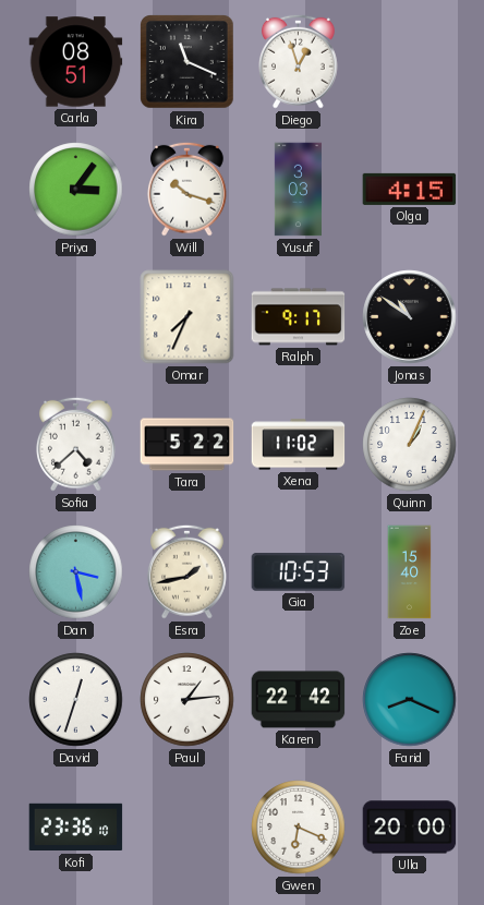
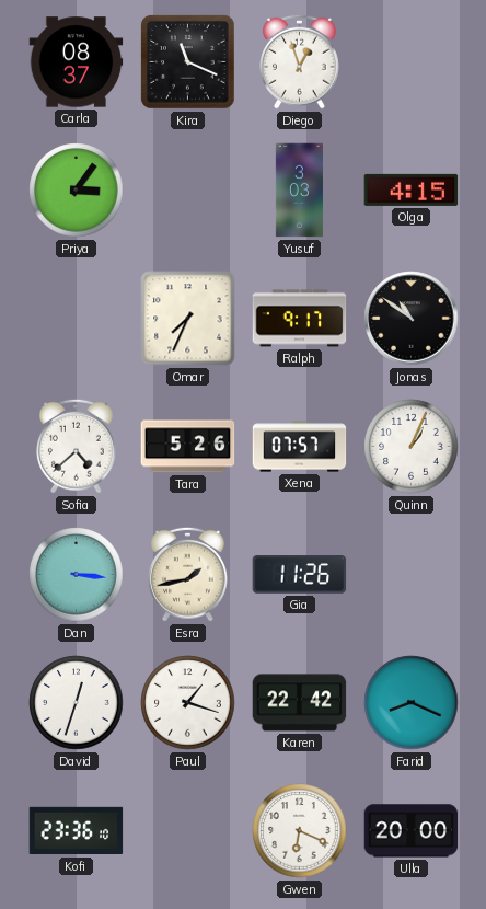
Carla: 08:51 -> 08:37 (77, 62)
Will: 10:18 -> none (187, 189)
Tara: 5:22 -> 5:26 (188, 447)
Xena: 11:02 -> 07:57 (300, 447)
Dan: 3:28 -> 3:16 (77, 575)
Gia: 10:53 -> 11:26 (300, 575)
Zoe: 15:40 -> none (410, 572)
Paul: 1:14 -> 1:18 (188, 703)
